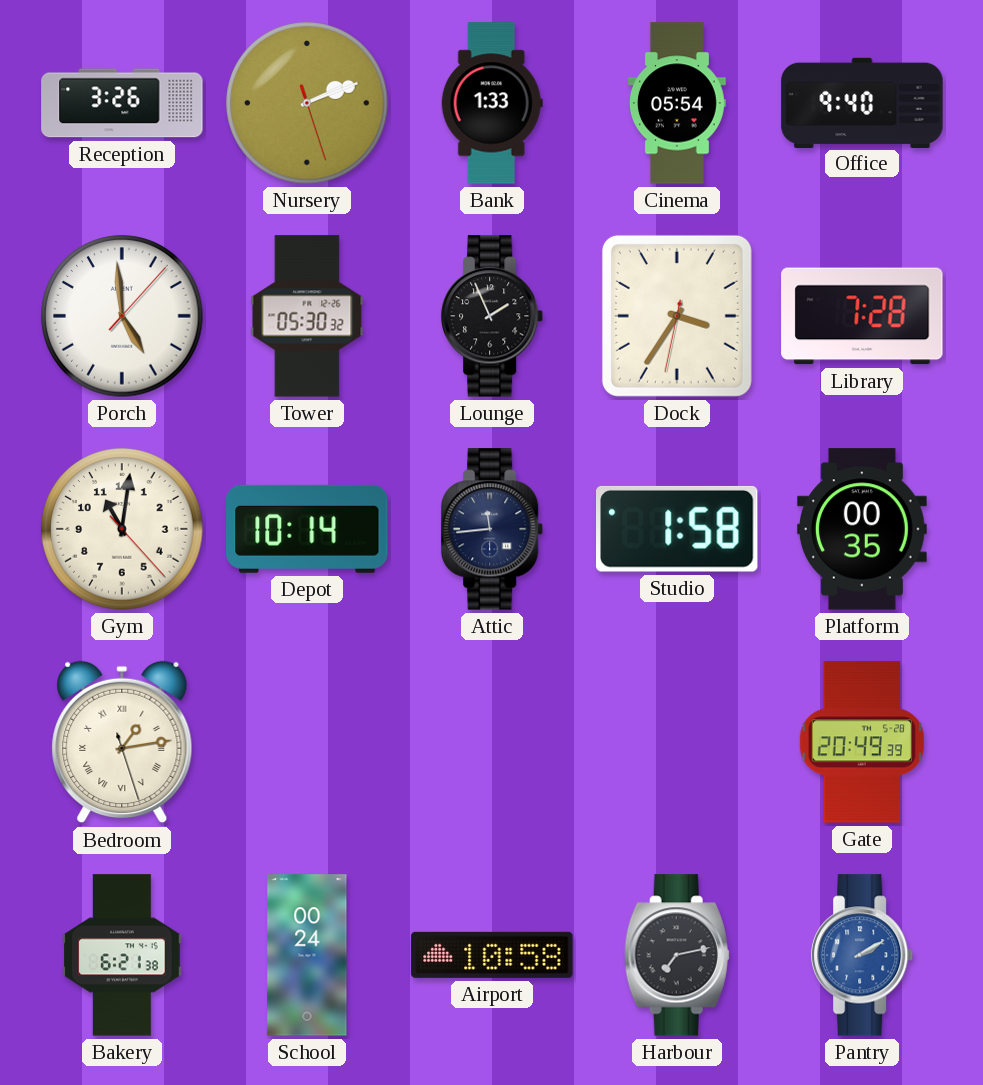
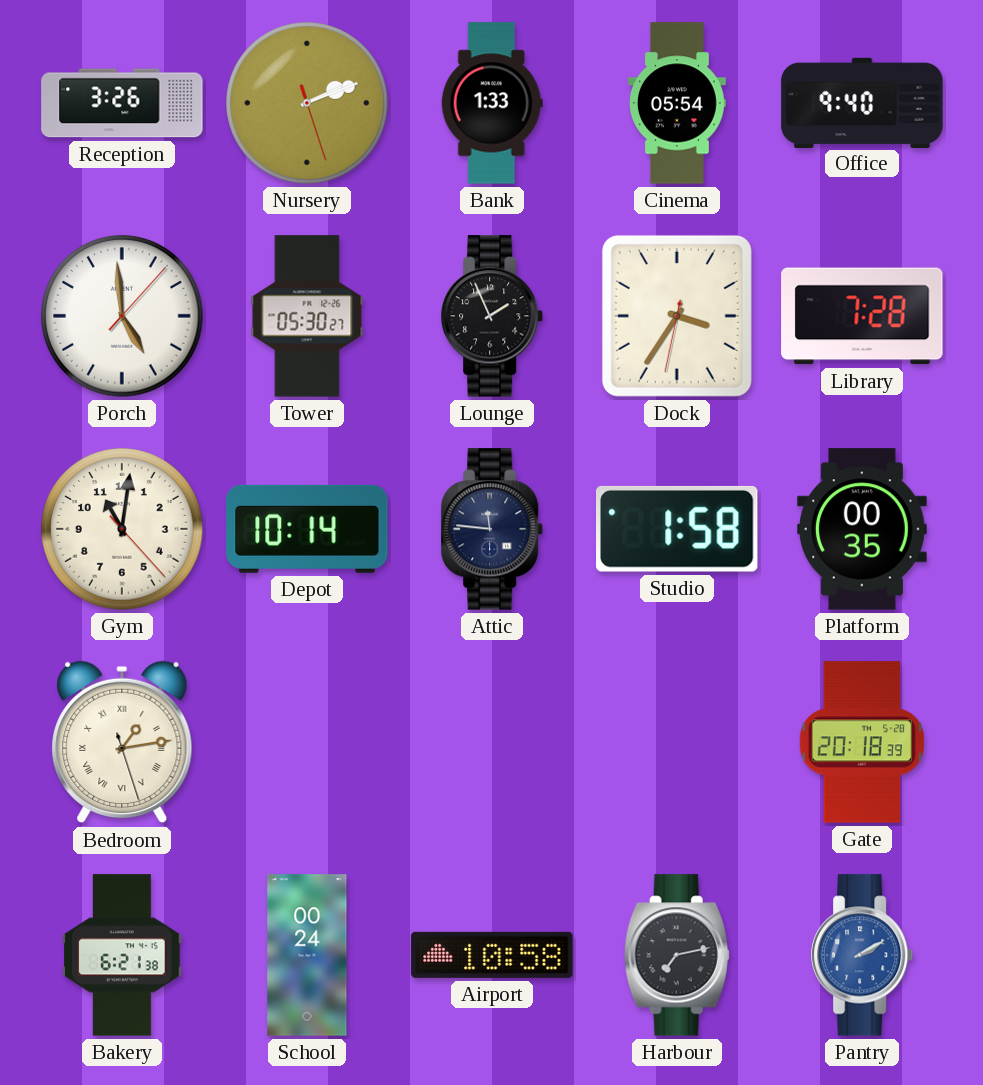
Tower: 05:30:32 -> 05:30:27 (307, 316)
Attic: 11:44 -> 11:46 (493, 529)
Gate: 20:49 -> 20:18 (861, 742)
